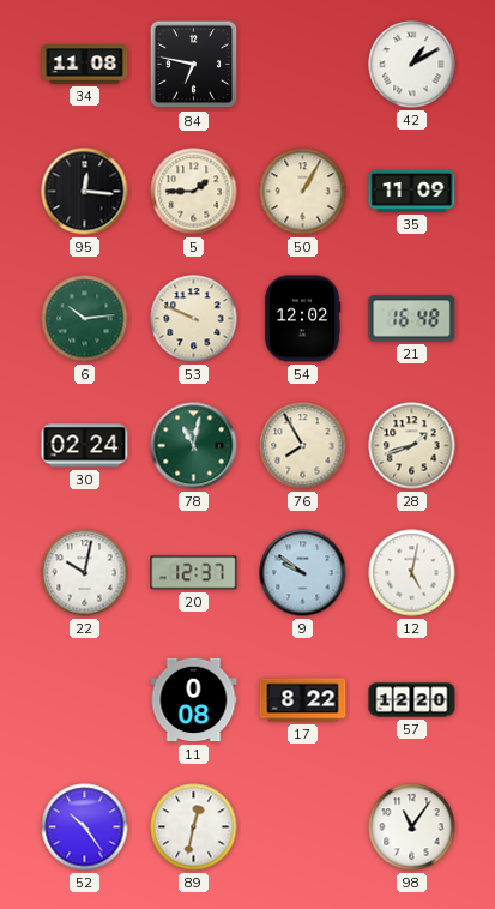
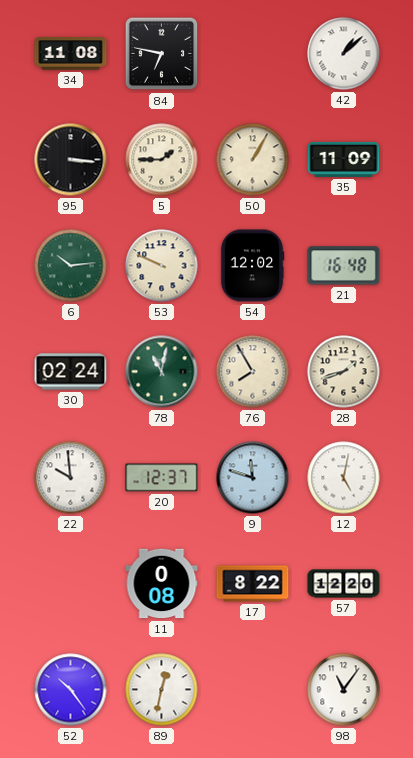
42: 1:10 -> 1:08 (344, 54)
95: 12:16 -> 3:16 (71, 160)
22: 10:02 -> 9:59 (71, 478)
9: 9:51 -> 11:48 (253, 478)
